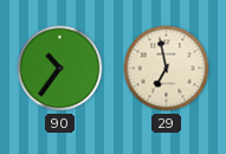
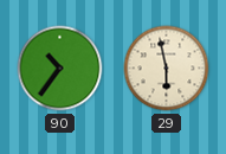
29: 6:58 -> 5:58 (167, 69)
